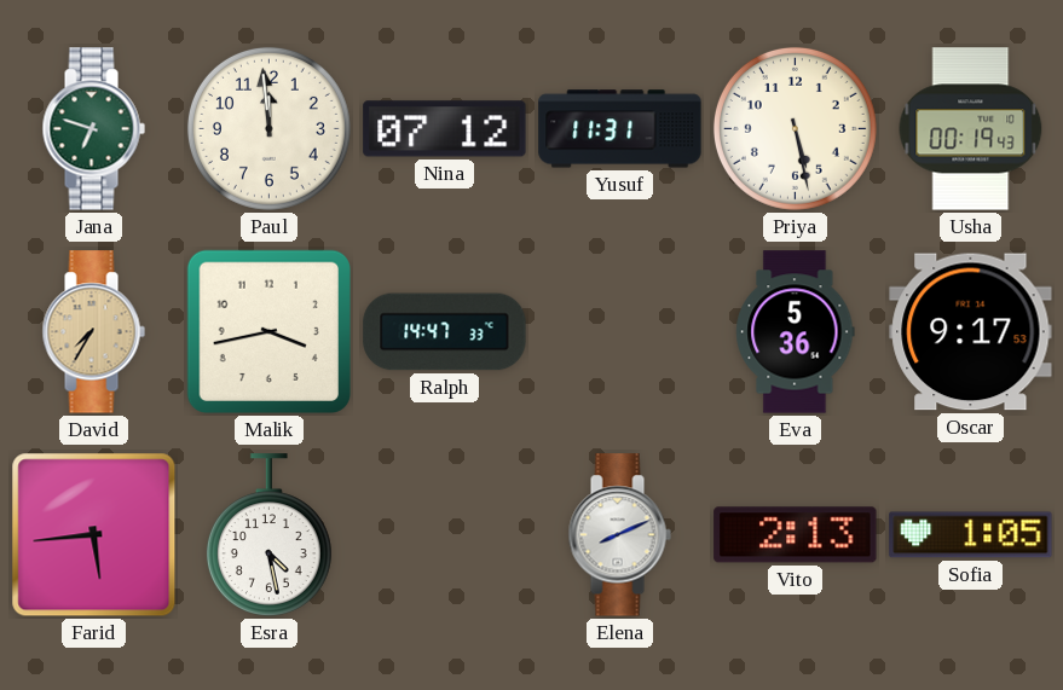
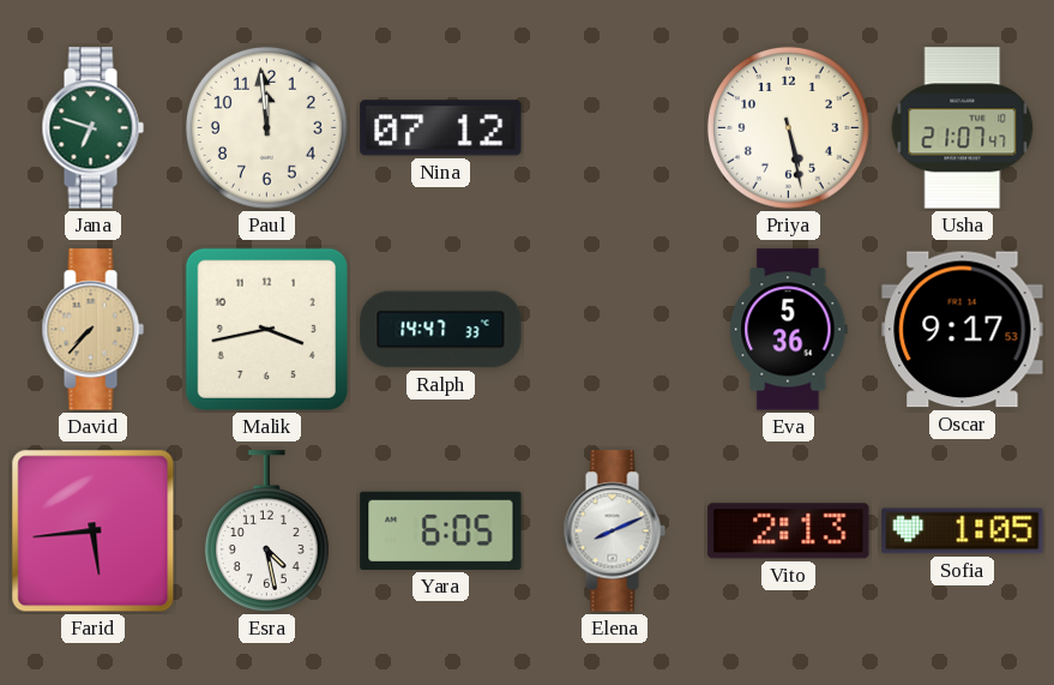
Yusuf: 11:31 -> none (620, 129)
Usha: 00:19 -> 21:07 (963, 128)
David: 7:35 -> 7:37 (92, 330)
Yara: none -> 6:05 (441, 530)
